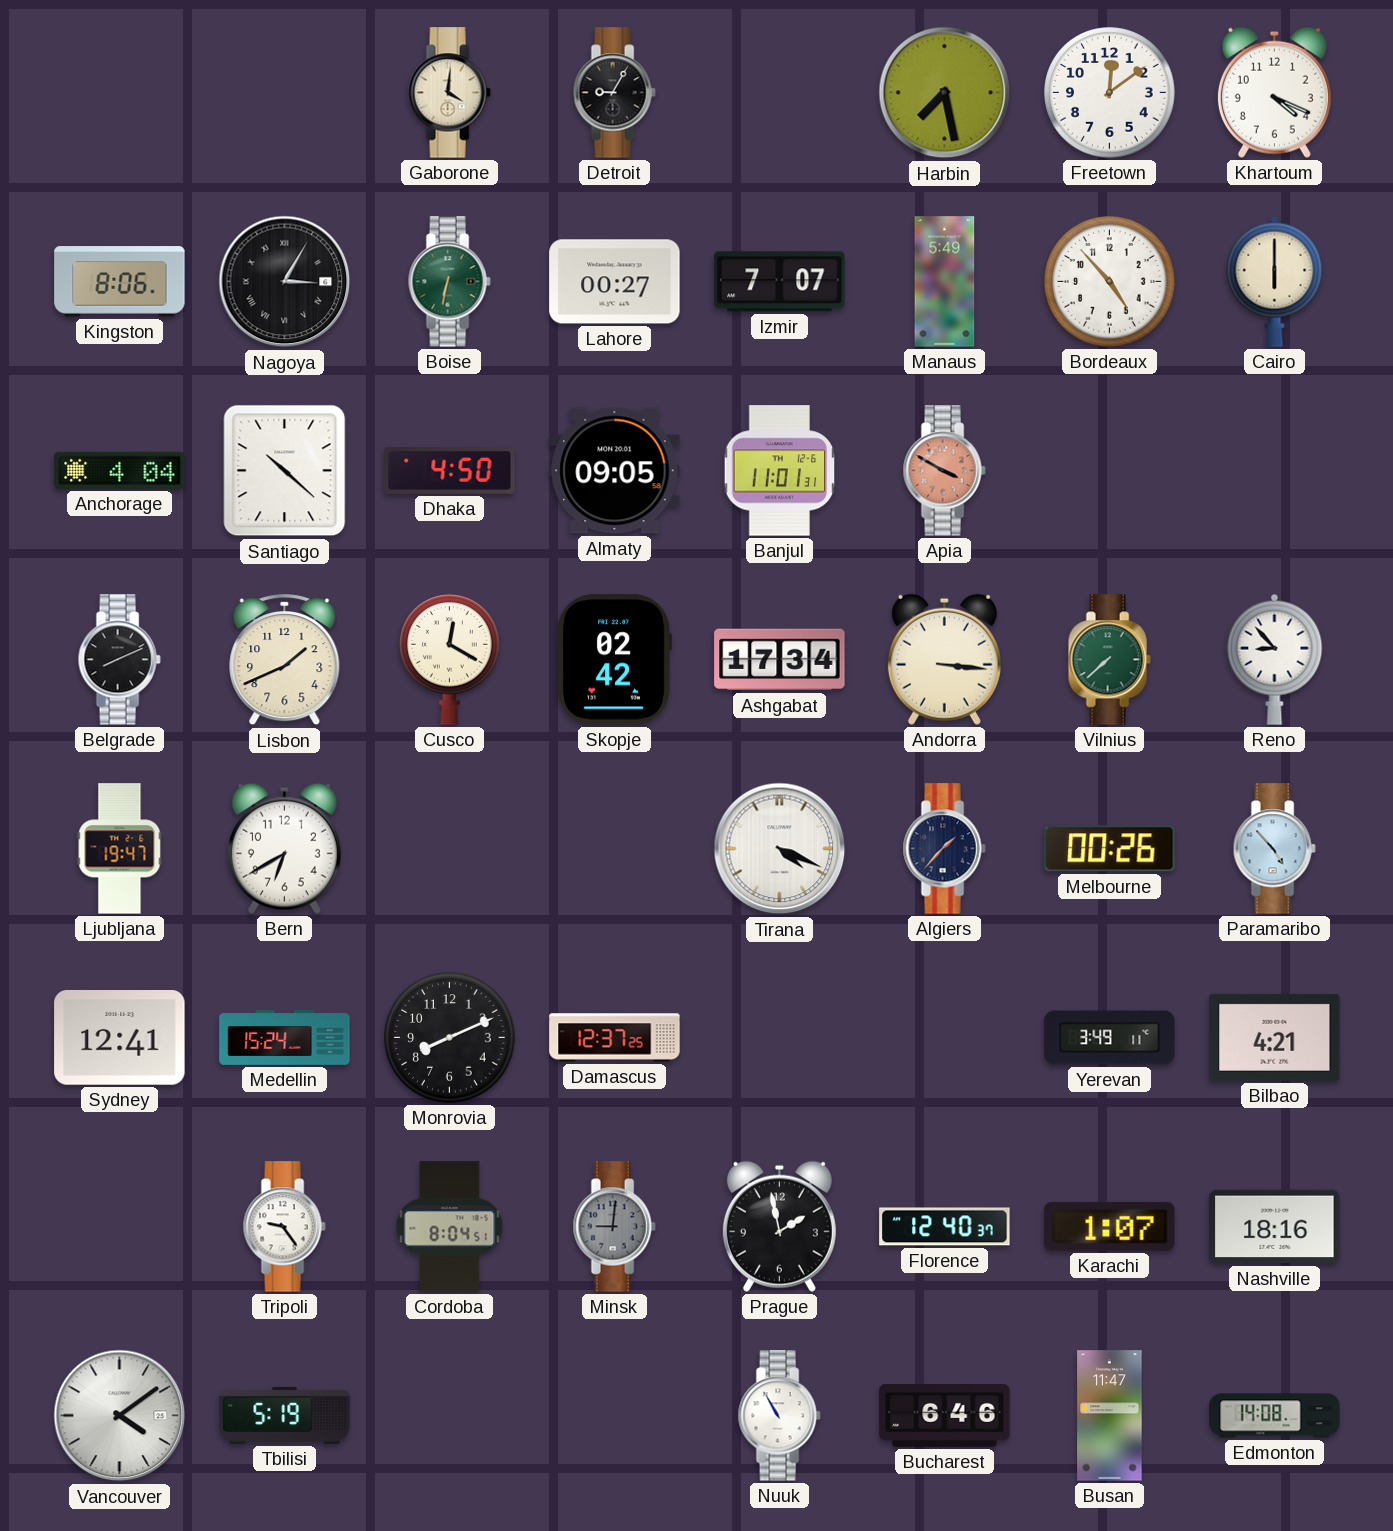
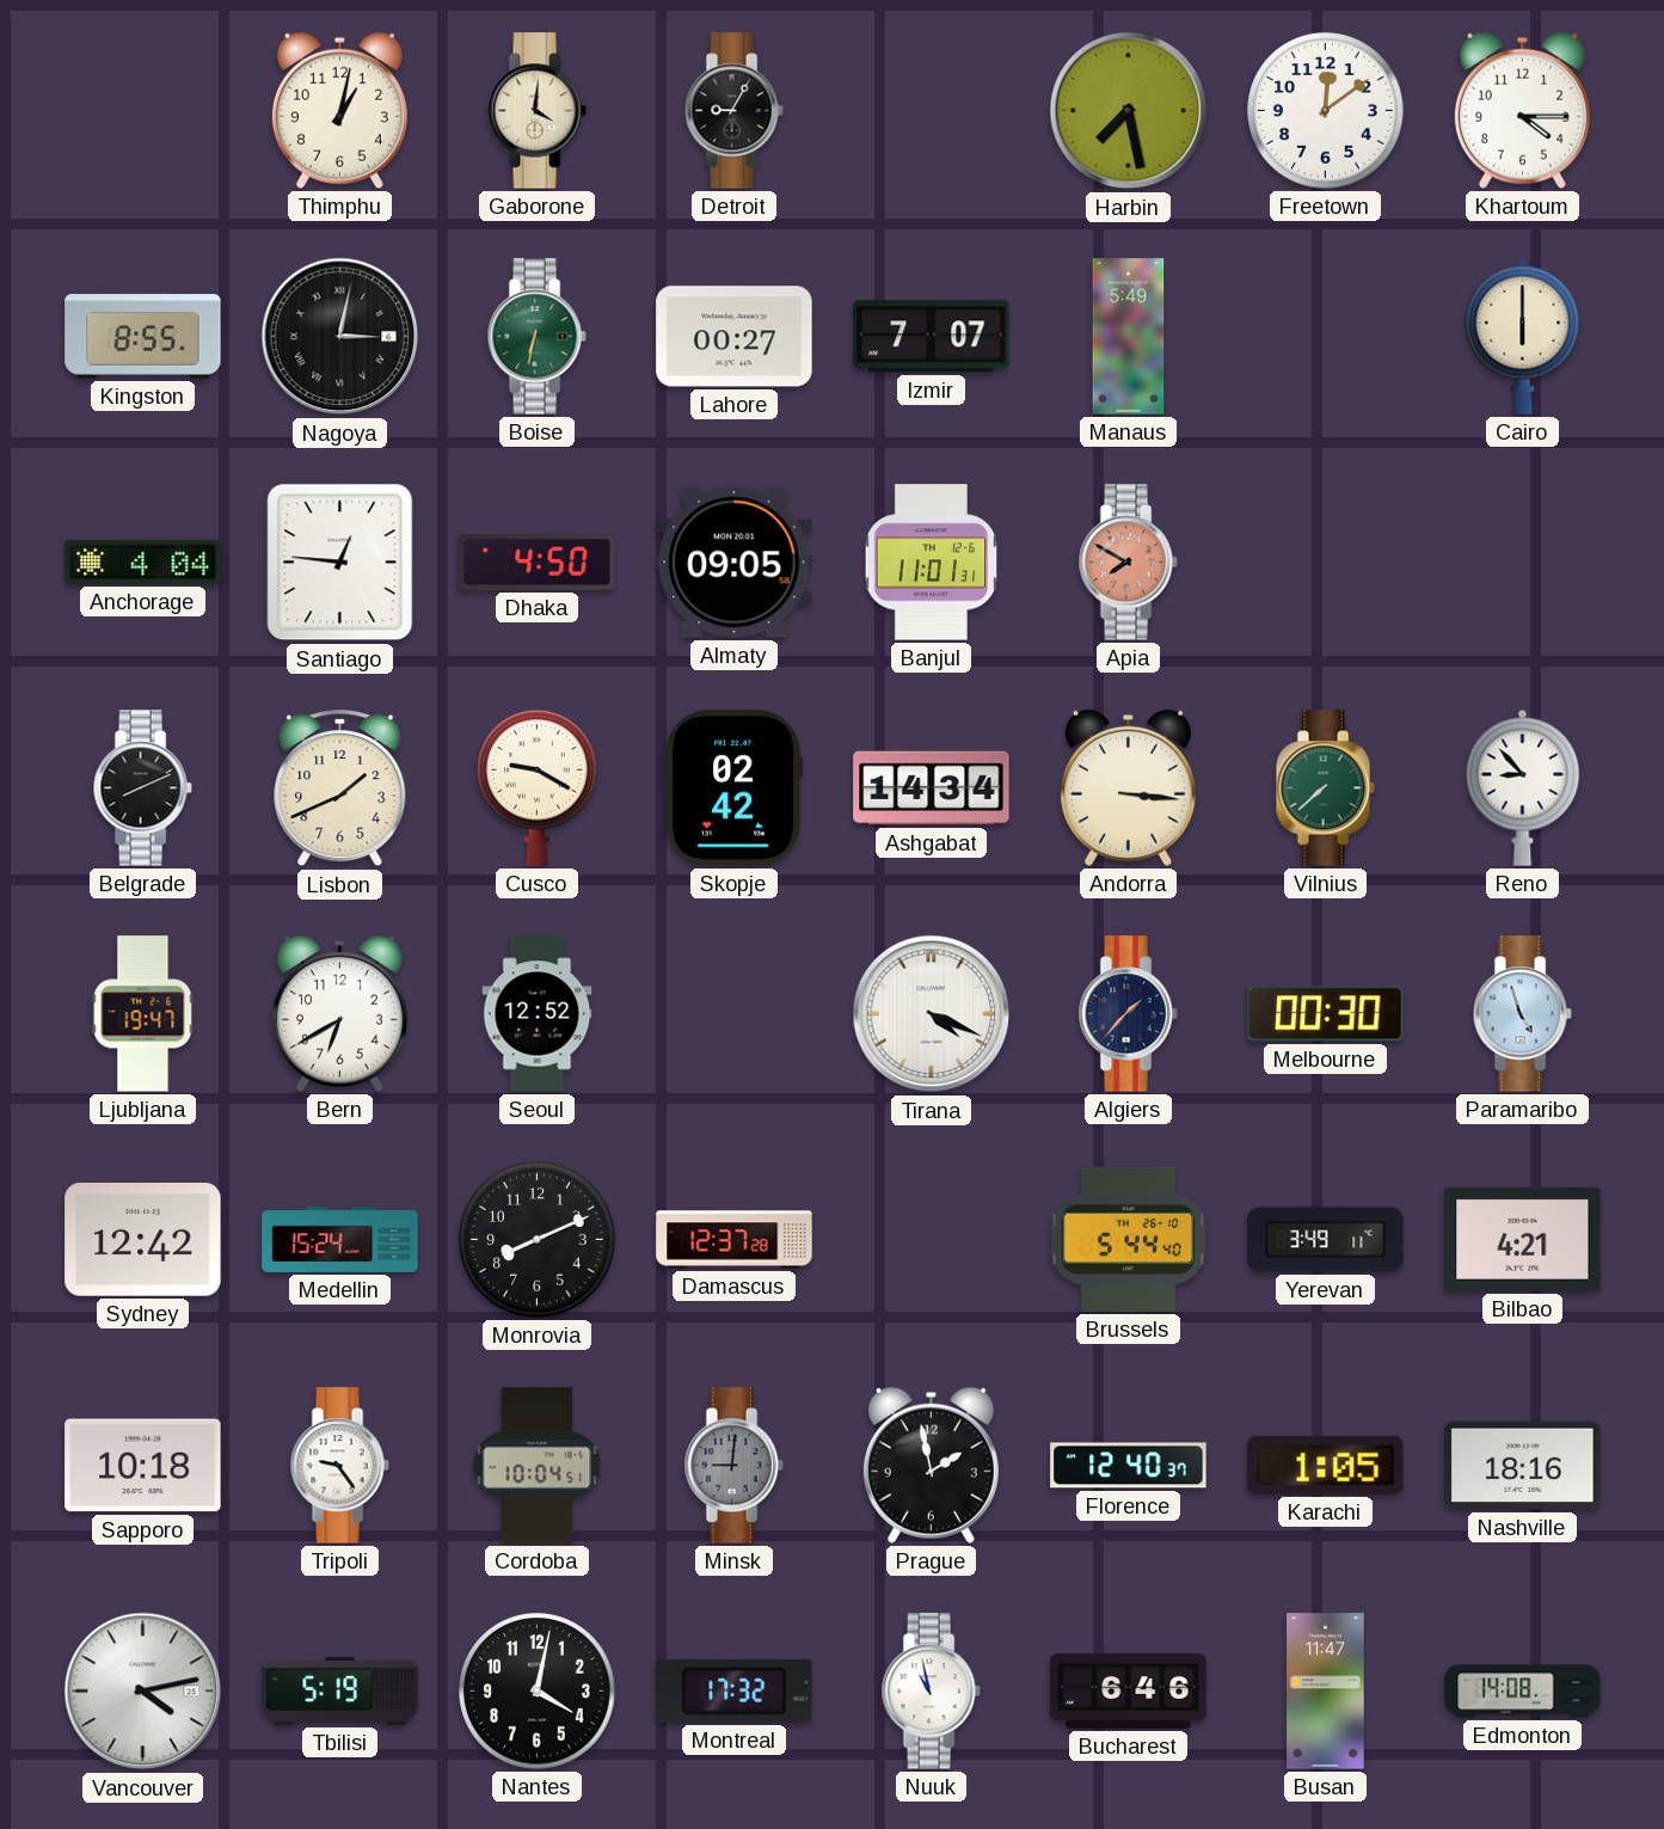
Thimphu: none -> 1:02 (339, 110)
Khartoum: 4:19 -> 4:15 (1522, 110)
Kingston: 8:06 -> 8:55 (143, 337)
Nagoya: 3:05 -> 3:02 (340, 337)
Bordeaux: 4:53 -> none (1110, 282)
Santiago: 10:22 -> 12:46 (340, 563)
Apia: 3:50 -> 7:50 (1128, 563)
Cusco: 12:20 -> 9:20 (538, 788)
Ashgabat: 17:34 -> 14:34 (932, 788)
Seoul: none -> 12:52 (538, 1014)
Melbourne: 00:26 -> 00:30 (1326, 1014)
Paramaribo: 4:53 -> 4:57 (1522, 1014)
Sydney: 12:41 -> 12:42 (143, 1240)
Damascus: 12:37:25 -> 12:37:28 (735, 1240)
Brussels: none -> 5:44 (1128, 1239)
Sapporo: none -> 10:18 (143, 1466)
Cordoba: 8:04 -> 10:04 (538, 1466)
Karachi: 1:07 -> 1:05 (1326, 1465)
Vancouver: 4:09 -> 4:13 (143, 1692)
Nantes: none -> 4:02 (538, 1692)
Montreal: none -> 17:32 (735, 1690)
Nuuk: 10:55 -> 10:58 (931, 1692)
